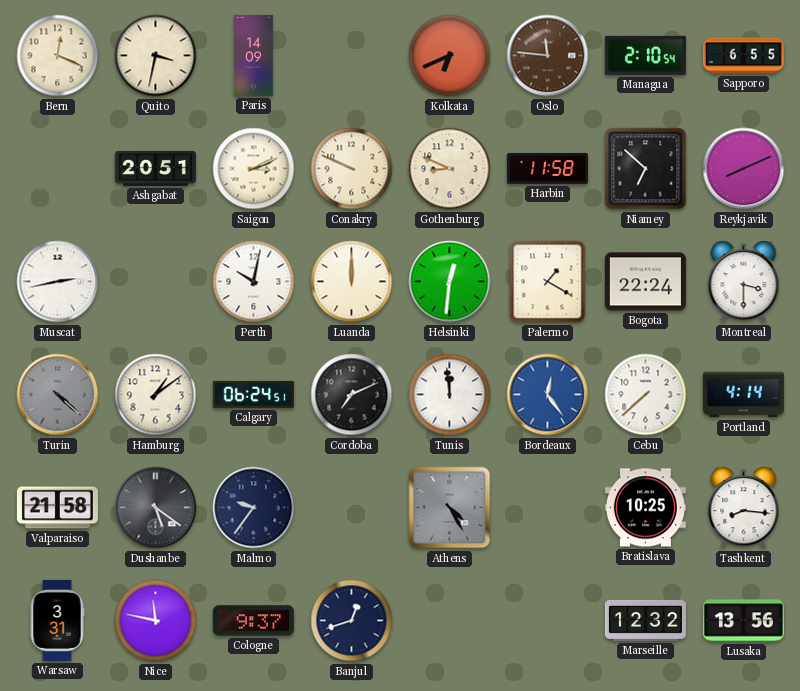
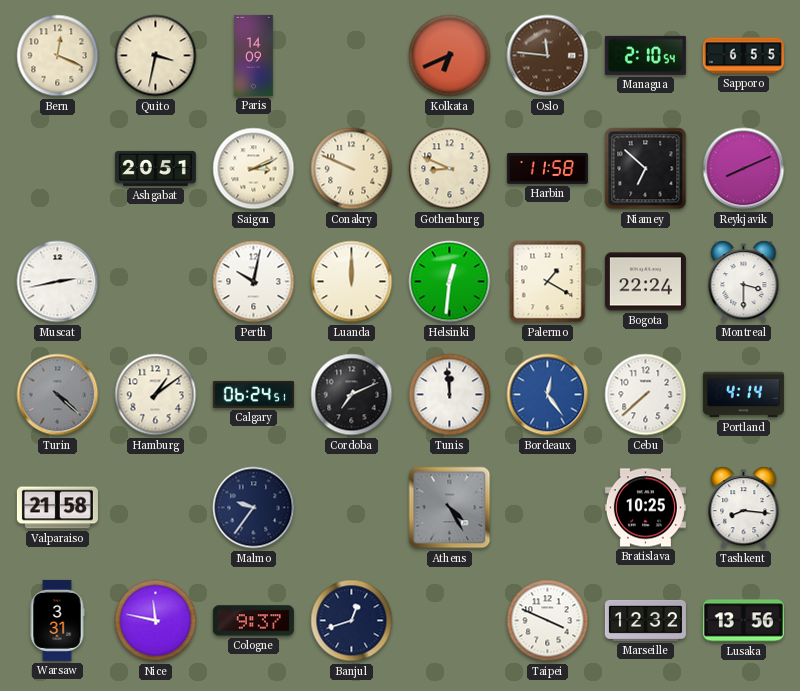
Dushanbe: 5:21 -> none (156, 508)
Taipei: none -> 3:49 (548, 621)
